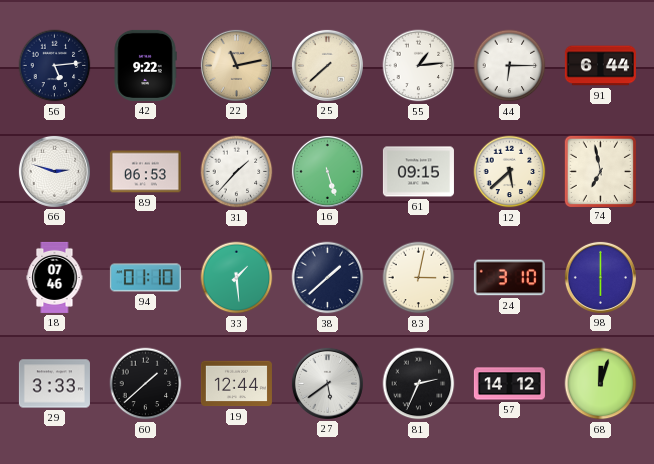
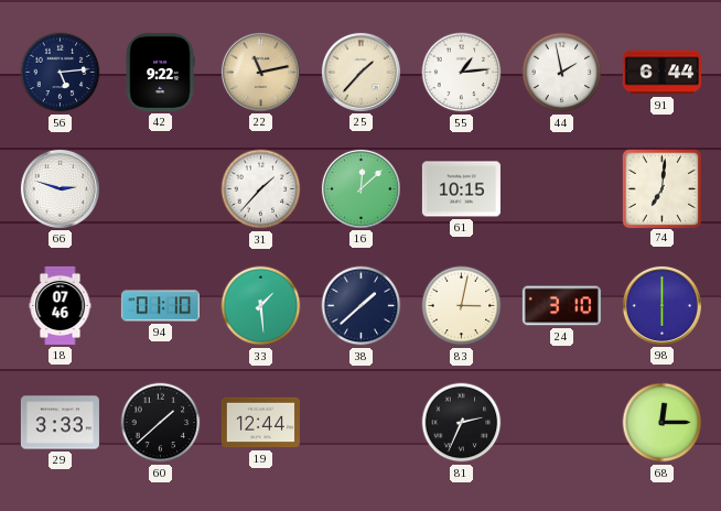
25: 7:38 -> 1:37 (360, 72)
44: 6:15 -> 1:58 (562, 73)
89: 06:53 -> none (145, 172)
16: 5:27 -> 12:08 (360, 188)
61: 09:15 -> 10:15 (461, 189)
12: 5:38 -> none (510, 172)
74: 6:58 -> 7:01 (661, 188)
27: 5:39 -> none (327, 383)
57: 14:12 -> none (509, 384)
68: 12:03 -> 12:15 (663, 423)
